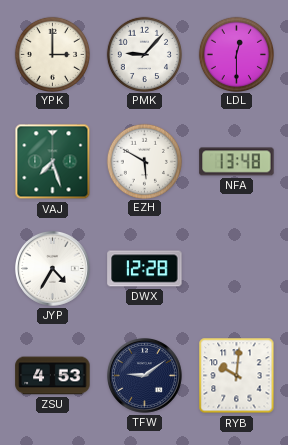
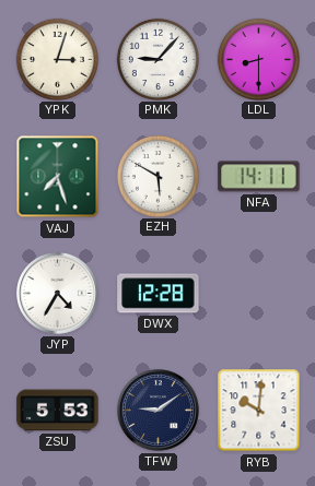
YPK: 3:00 -> 3:03 (57, 59)
LDL: 12:30 -> 8:30 (258, 59)
NFA: 13:48 -> 14:11 (259, 177)
ZSU: 4:53 -> 5:53 (58, 411)
